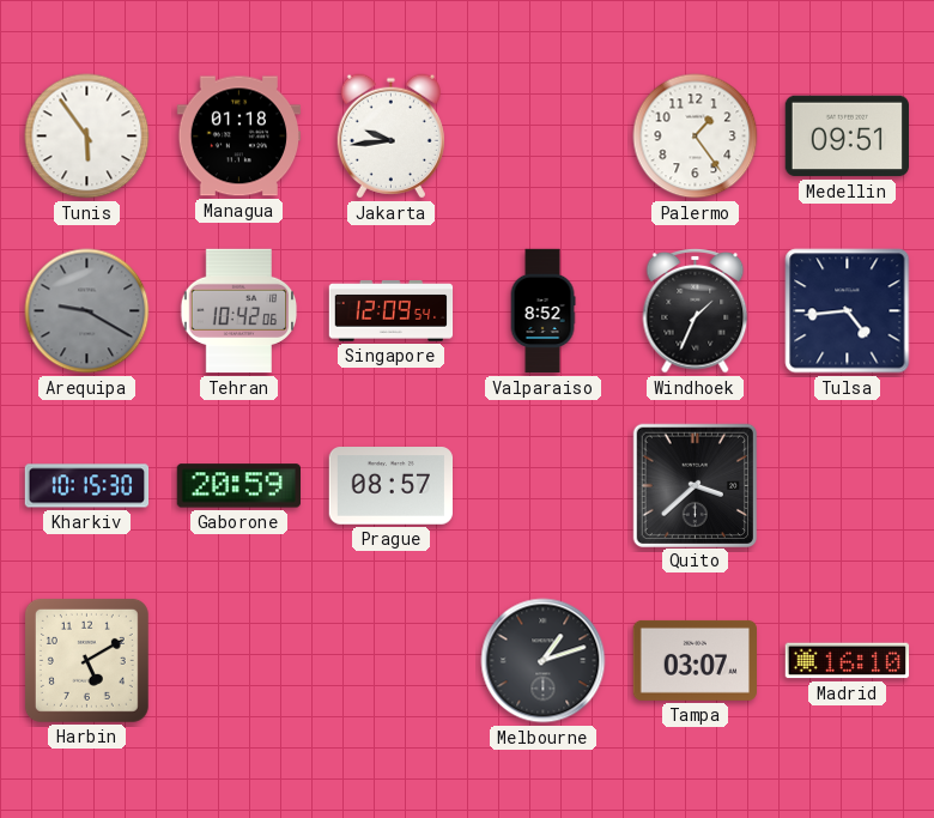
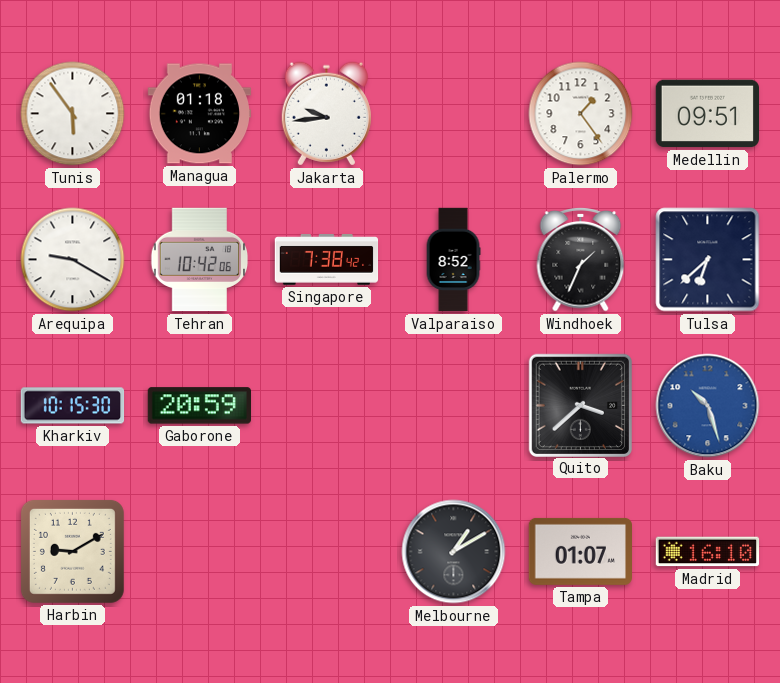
Arequipa dial: grey -> white (73, 260)
Singapore: 12:09 -> 7:38 (327, 260)
Tulsa: 4:44 -> 6:38 (708, 260)
Prague: 08:57 -> none (390, 486)
Baku: none -> 10:27 (708, 406)
Harbin: 5:10 -> 9:10 (72, 551)
Melbourne: 1:12 -> 1:10 (454, 552)
Tampa: 03:07 -> 01:07 (580, 551)
